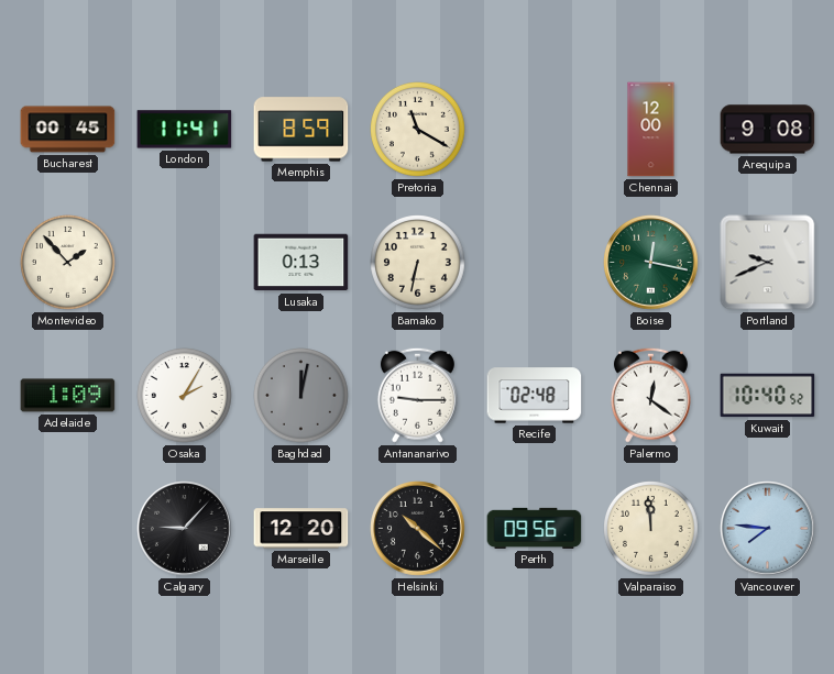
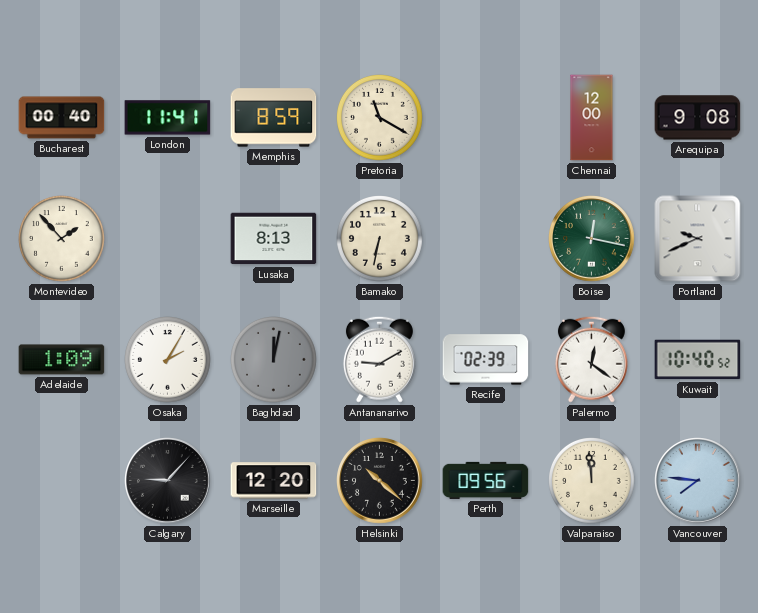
Bucharest: 00:45 -> 00:40 (62, 118)
Lusaka: 0:13 -> 8:13 (274, 239)
Antananarivo: 9:15 -> 9:10 (379, 359)
Recife: 02:48 -> 02:39 (486, 360)
